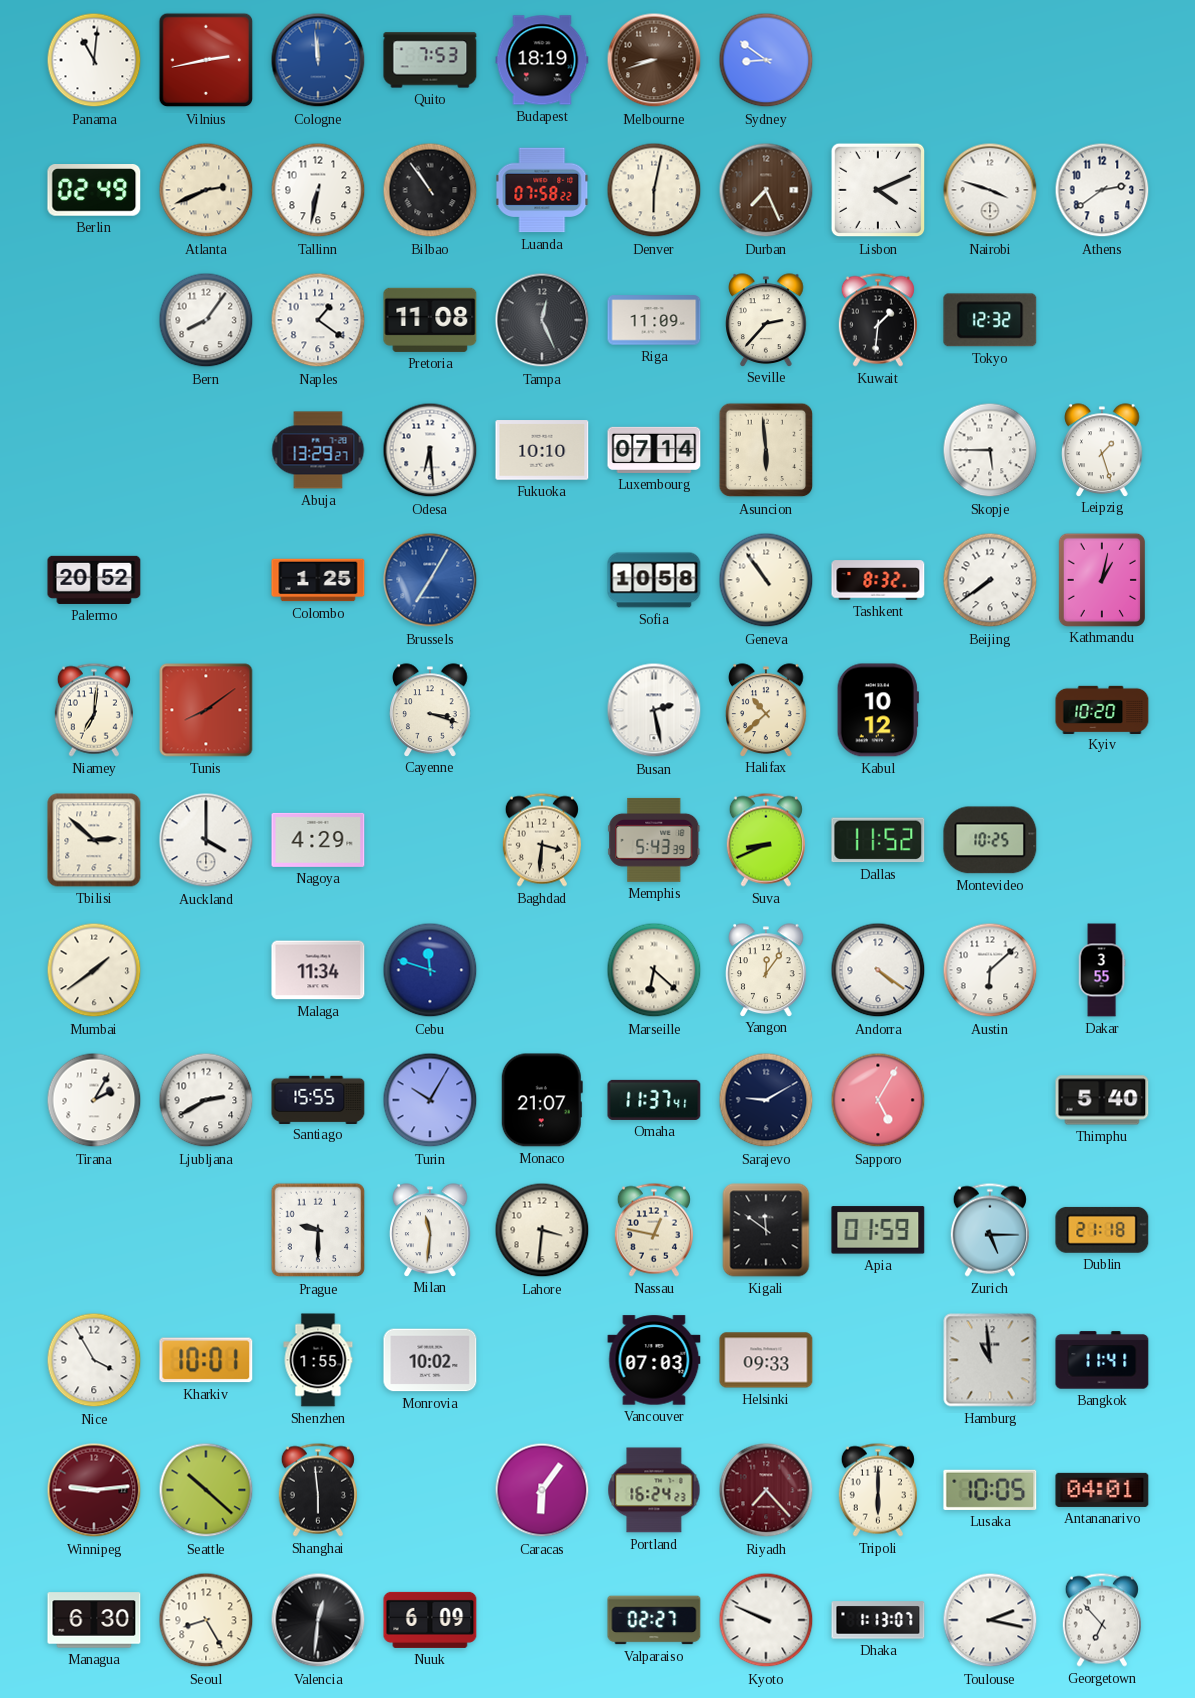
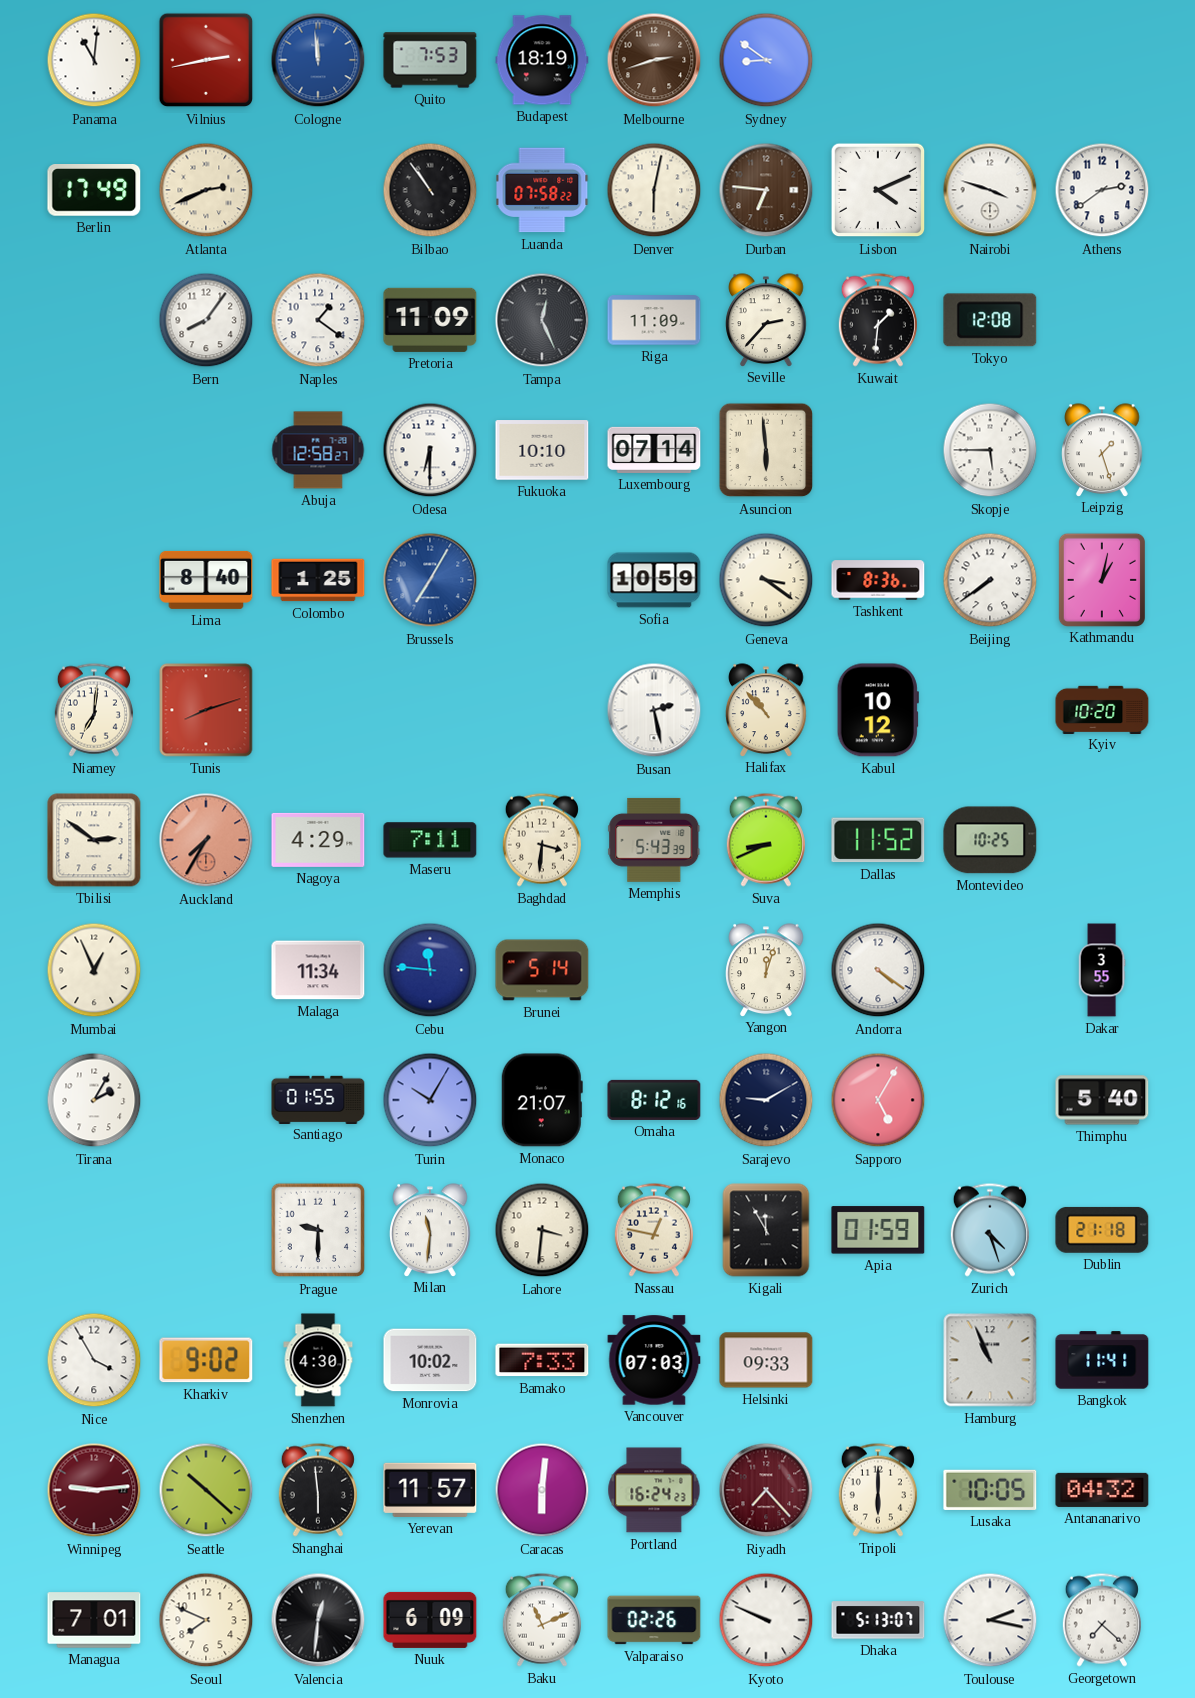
Melbourne: 8:42 -> 2:42 (654, 60)
Berlin: 02:49 -> 17:49 (94, 191)
Tallinn: 6:32 -> none (318, 190)
Durban: 7:26 -> 6:46 (766, 190)
Pretoria: 11:08 -> 11:09 (430, 320)
Tokyo: 12:32 -> 12:08 (990, 320)
Abuja: 13:29 -> 12:58 (318, 450)
Odesa: 6:29 -> 6:30 (430, 450)
Palermo: 20:52 -> none (94, 580)
Lima: none -> 8:40 (206, 580)
Sofia: 10:58 -> 10:59 (654, 580)
Geneva: 10:54 -> 3:21 (766, 580)
Tashkent: 8:32 -> 8:36 (878, 580)
Tunis: 8:09 -> 8:12 (206, 710)
Cayenne: 3:18 -> none (430, 710)
Halifax: 10:38 -> 10:53 (766, 710)
Tbilisi: 2:52 -> 2:51 (94, 840)
Auckland: 4:00 -> 7:35 (206, 840)
Auckland dial: white -> salmon (206, 840)
Maseru: none -> 7:11 (430, 840)
Mumbai: 1:39 -> 12:56 (94, 970)
Cebu: 11:48 -> 11:46 (430, 970)
Brunei: none -> 5:14 (542, 970)
Marseille: 6:22 -> none (654, 970)
Yangon: 12:06 -> 12:03 (766, 970)
Austin: 6:08 -> none (990, 970)
Ljubljana: 2:40 -> none (206, 1100)
Santiago: 15:55 -> 01:55 (318, 1099)
Omaha: 11:37 -> 8:12 (654, 1100)
Kigali: 11:51 -> 11:55 (766, 1230)
Zurich: 5:15 -> 4:27 (990, 1230)
Kharkiv: 10:01 -> 9:02 (206, 1360)
Shenzhen: 1:55 -> 4:30 (318, 1360)
Bamako: none -> 7:33 (542, 1360)
Hamburg: 10:59 -> 10:56 (990, 1360)
Yerevan: none -> 11:57 (430, 1490)
Caracas: 6:06 -> 6:01 (542, 1490)
Antananarivo: 04:01 -> 04:32 (1102, 1490)
Managua: 6:30 -> 7:01 (94, 1620)
Seoul: 8:25 -> 7:49 (206, 1620)
Baku: none -> 11:11 (542, 1620)
Valparaiso: 02:27 -> 02:26 (654, 1620)
Dhaka: 1:13 -> 5:13 (878, 1620)
Georgetown: 6:53 -> 7:22 (1102, 1620)
